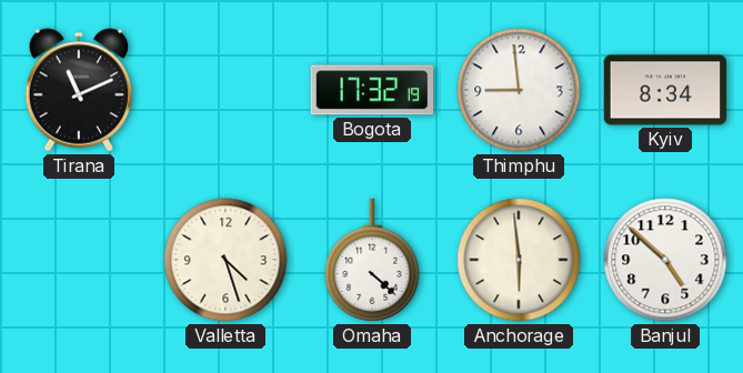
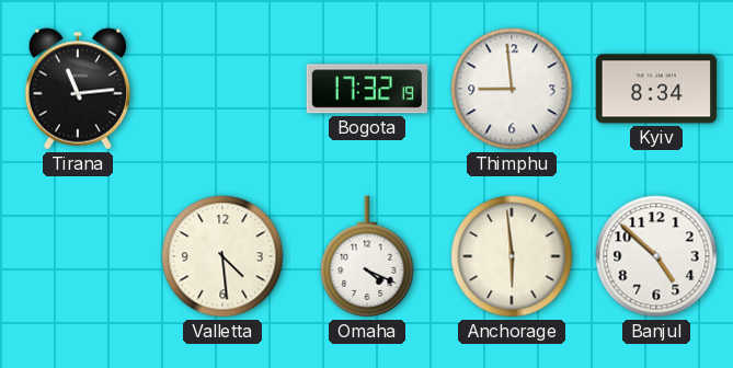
Tirana: 11:11 -> 11:14 (78, 89)
Valletta: 4:27 -> 4:29 (222, 256)
Omaha: 4:22 -> 4:19 (367, 256)
